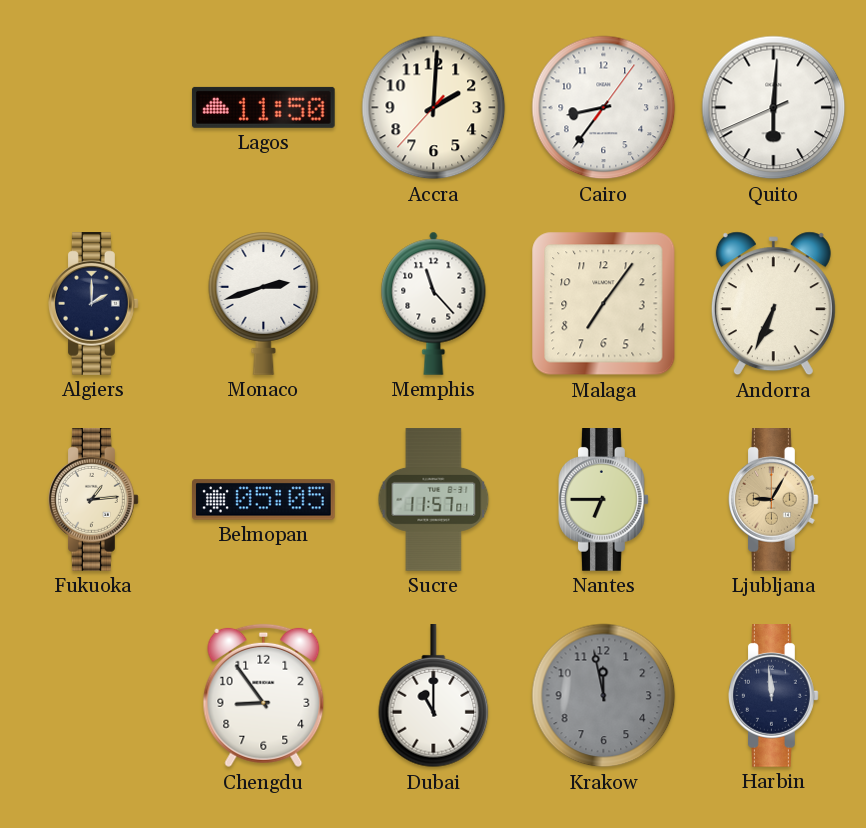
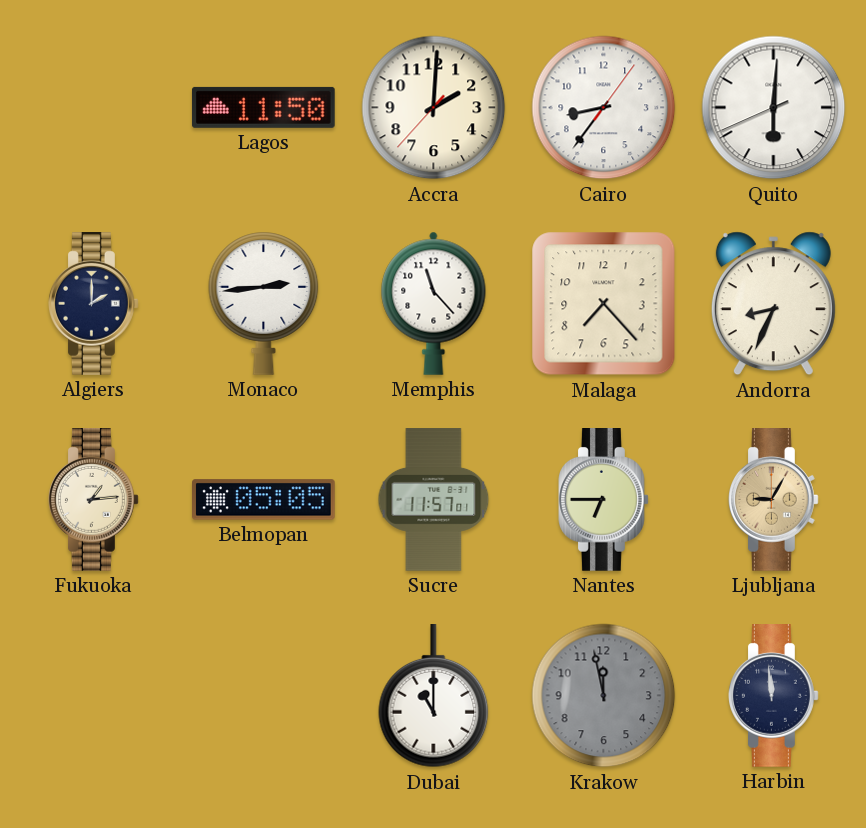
Monaco: 2:42 -> 2:44 (264, 303)
Malaga: 7:06 -> 7:23 (604, 304)
Andorra: 6:34 -> 8:34 (773, 304)
Chengdu: 8:54 -> none (264, 696)
